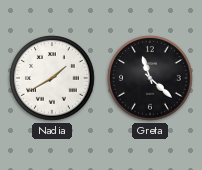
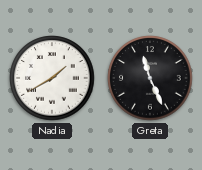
Greta: 11:22 -> 11:26 (150, 78)
